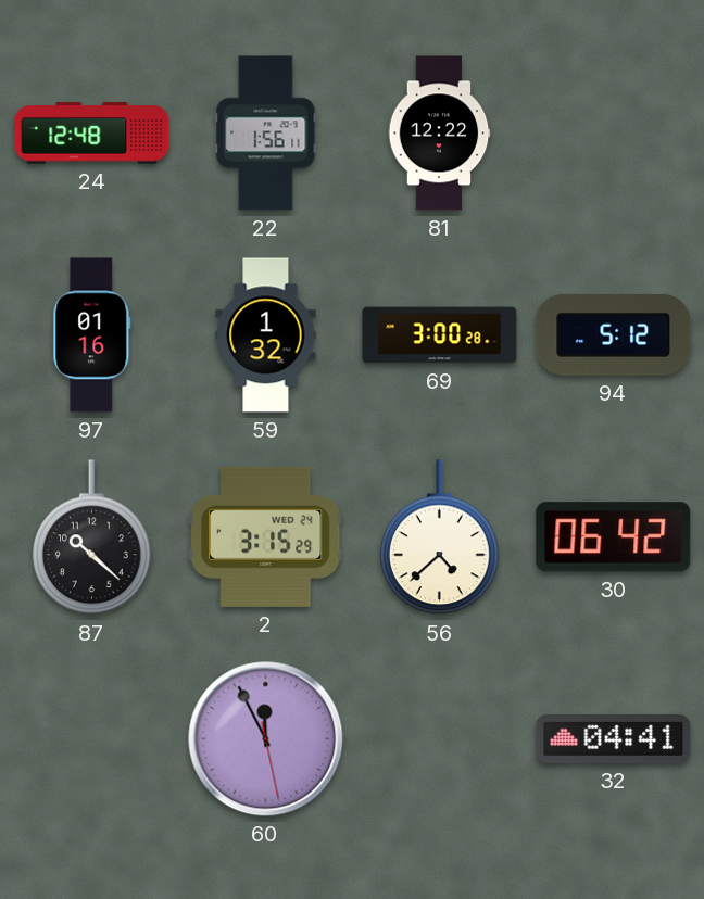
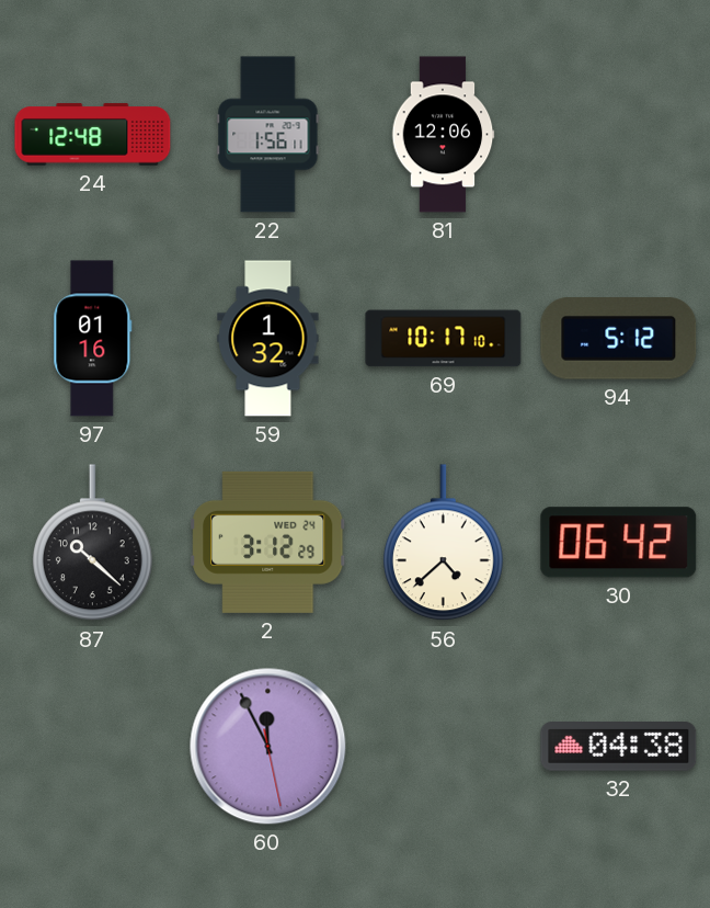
81: 12:22 -> 12:06 (443, 135)
69: 3:00 -> 10:17 (444, 339)
2: 3:15 -> 3:12 (268, 542)
32: 04:41 -> 04:38 (619, 747)
